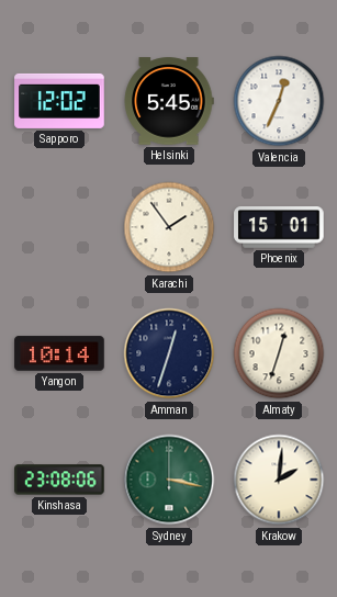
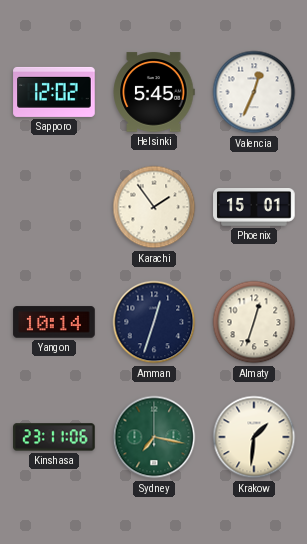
Kinshasa: 23:08 -> 23:11 (54, 437)
Sydney: 3:17 -> 7:17 (154, 437)
Krakow: 2:01 -> 1:31 (254, 437)
